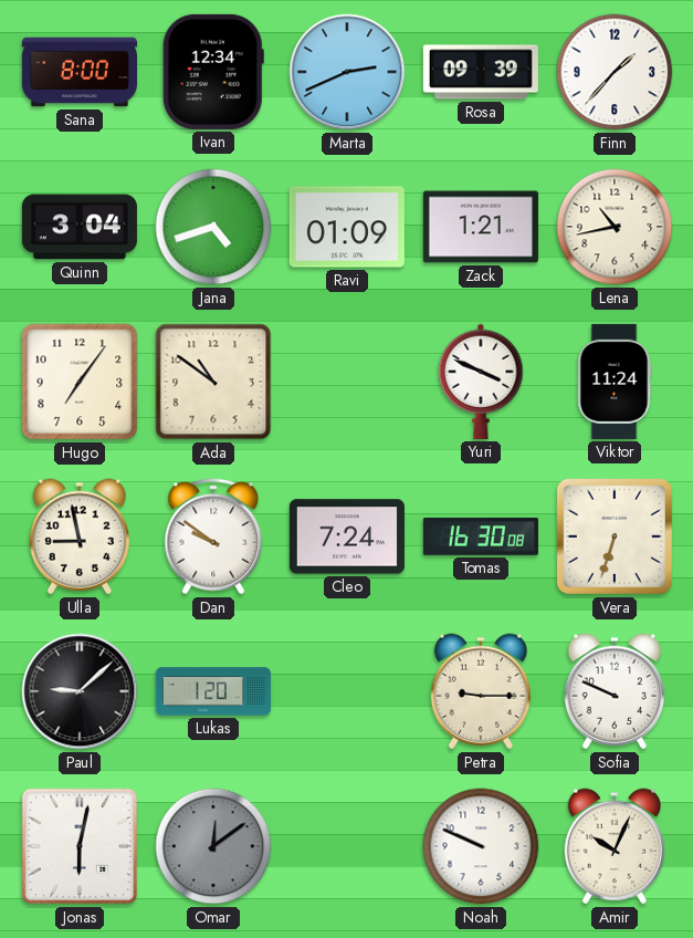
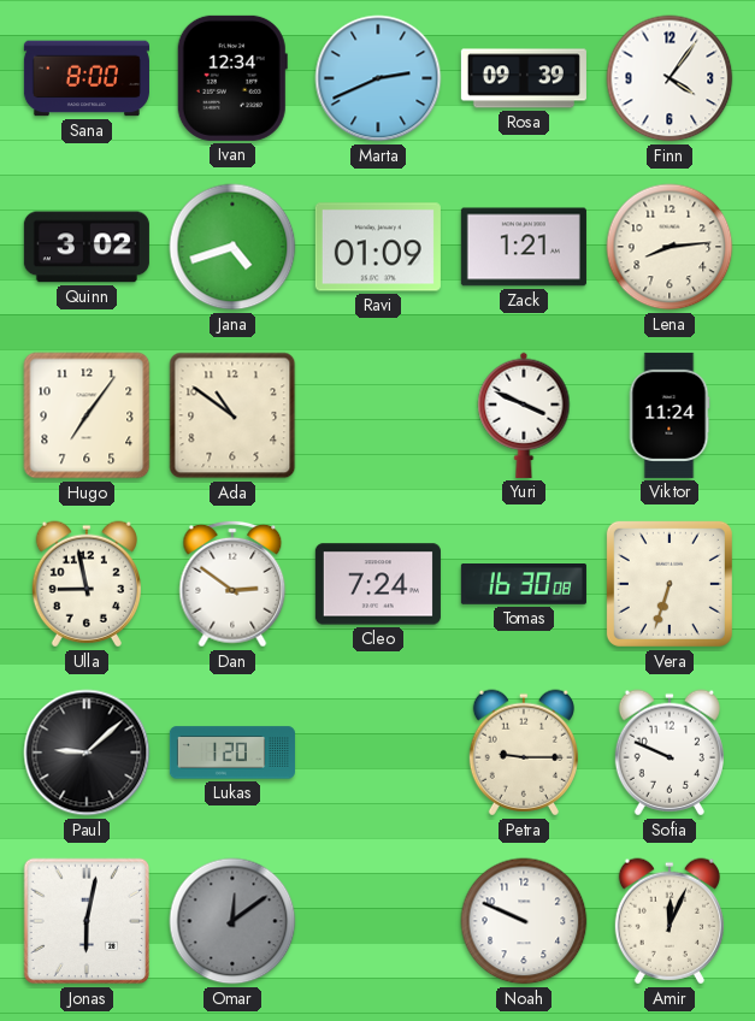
Finn: 1:37 -> 4:06 (670, 78)
Quinn: 3:04 -> 3:02 (87, 247)
Lena: 10:43 -> 8:14 (670, 247)
Dan: 9:51 -> 2:51 (232, 584)
Amir: 10:04 -> 12:04 (670, 921)
